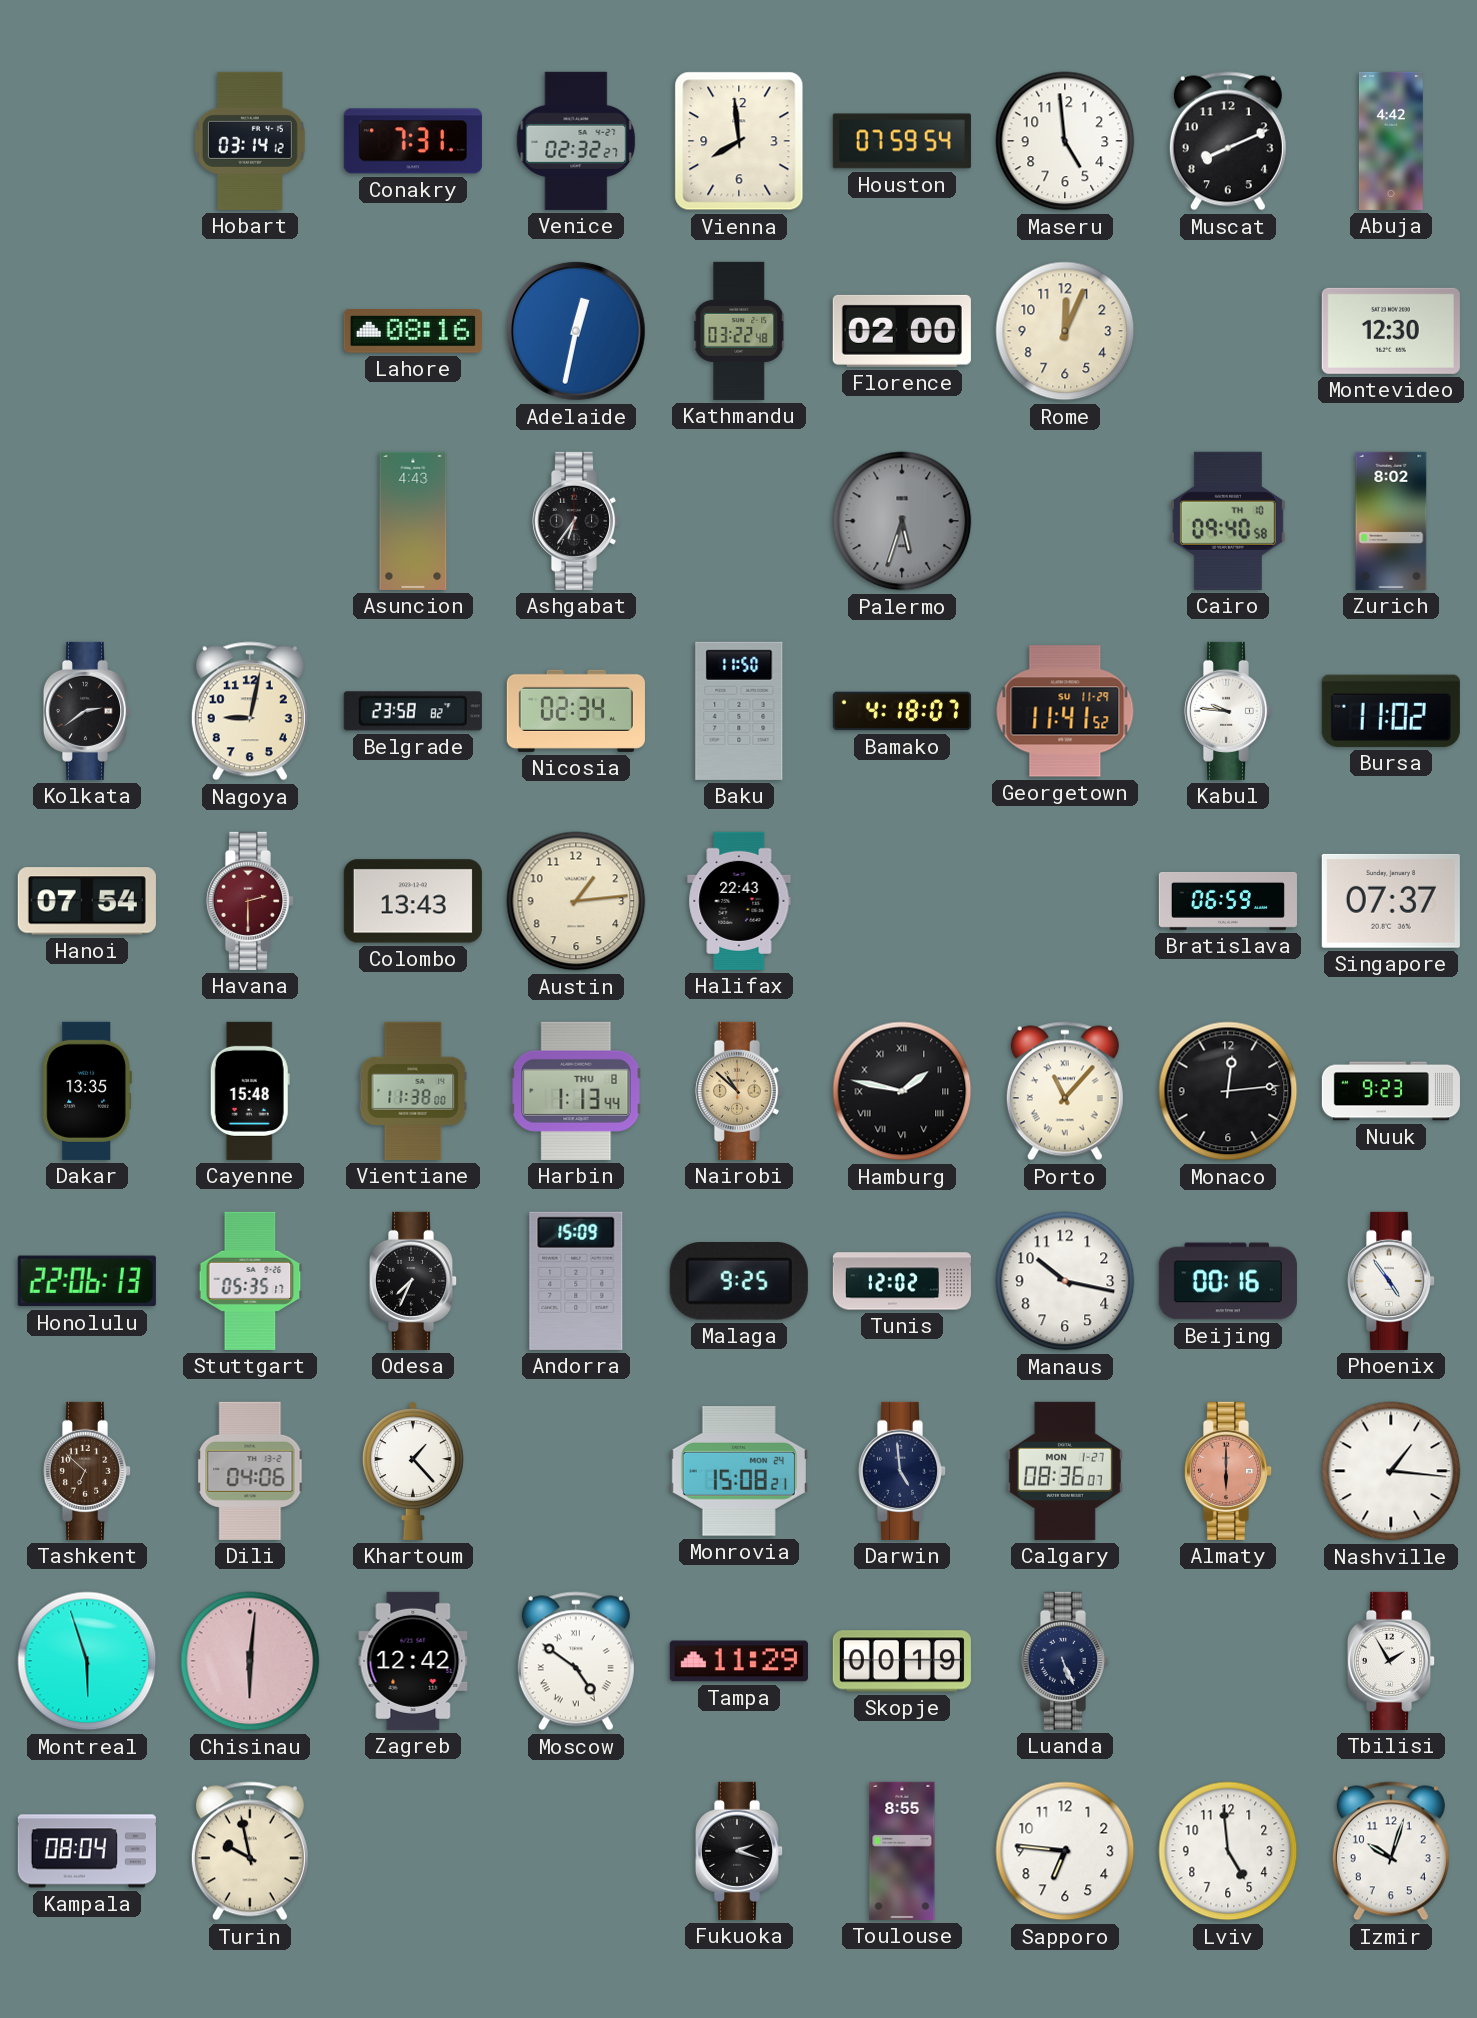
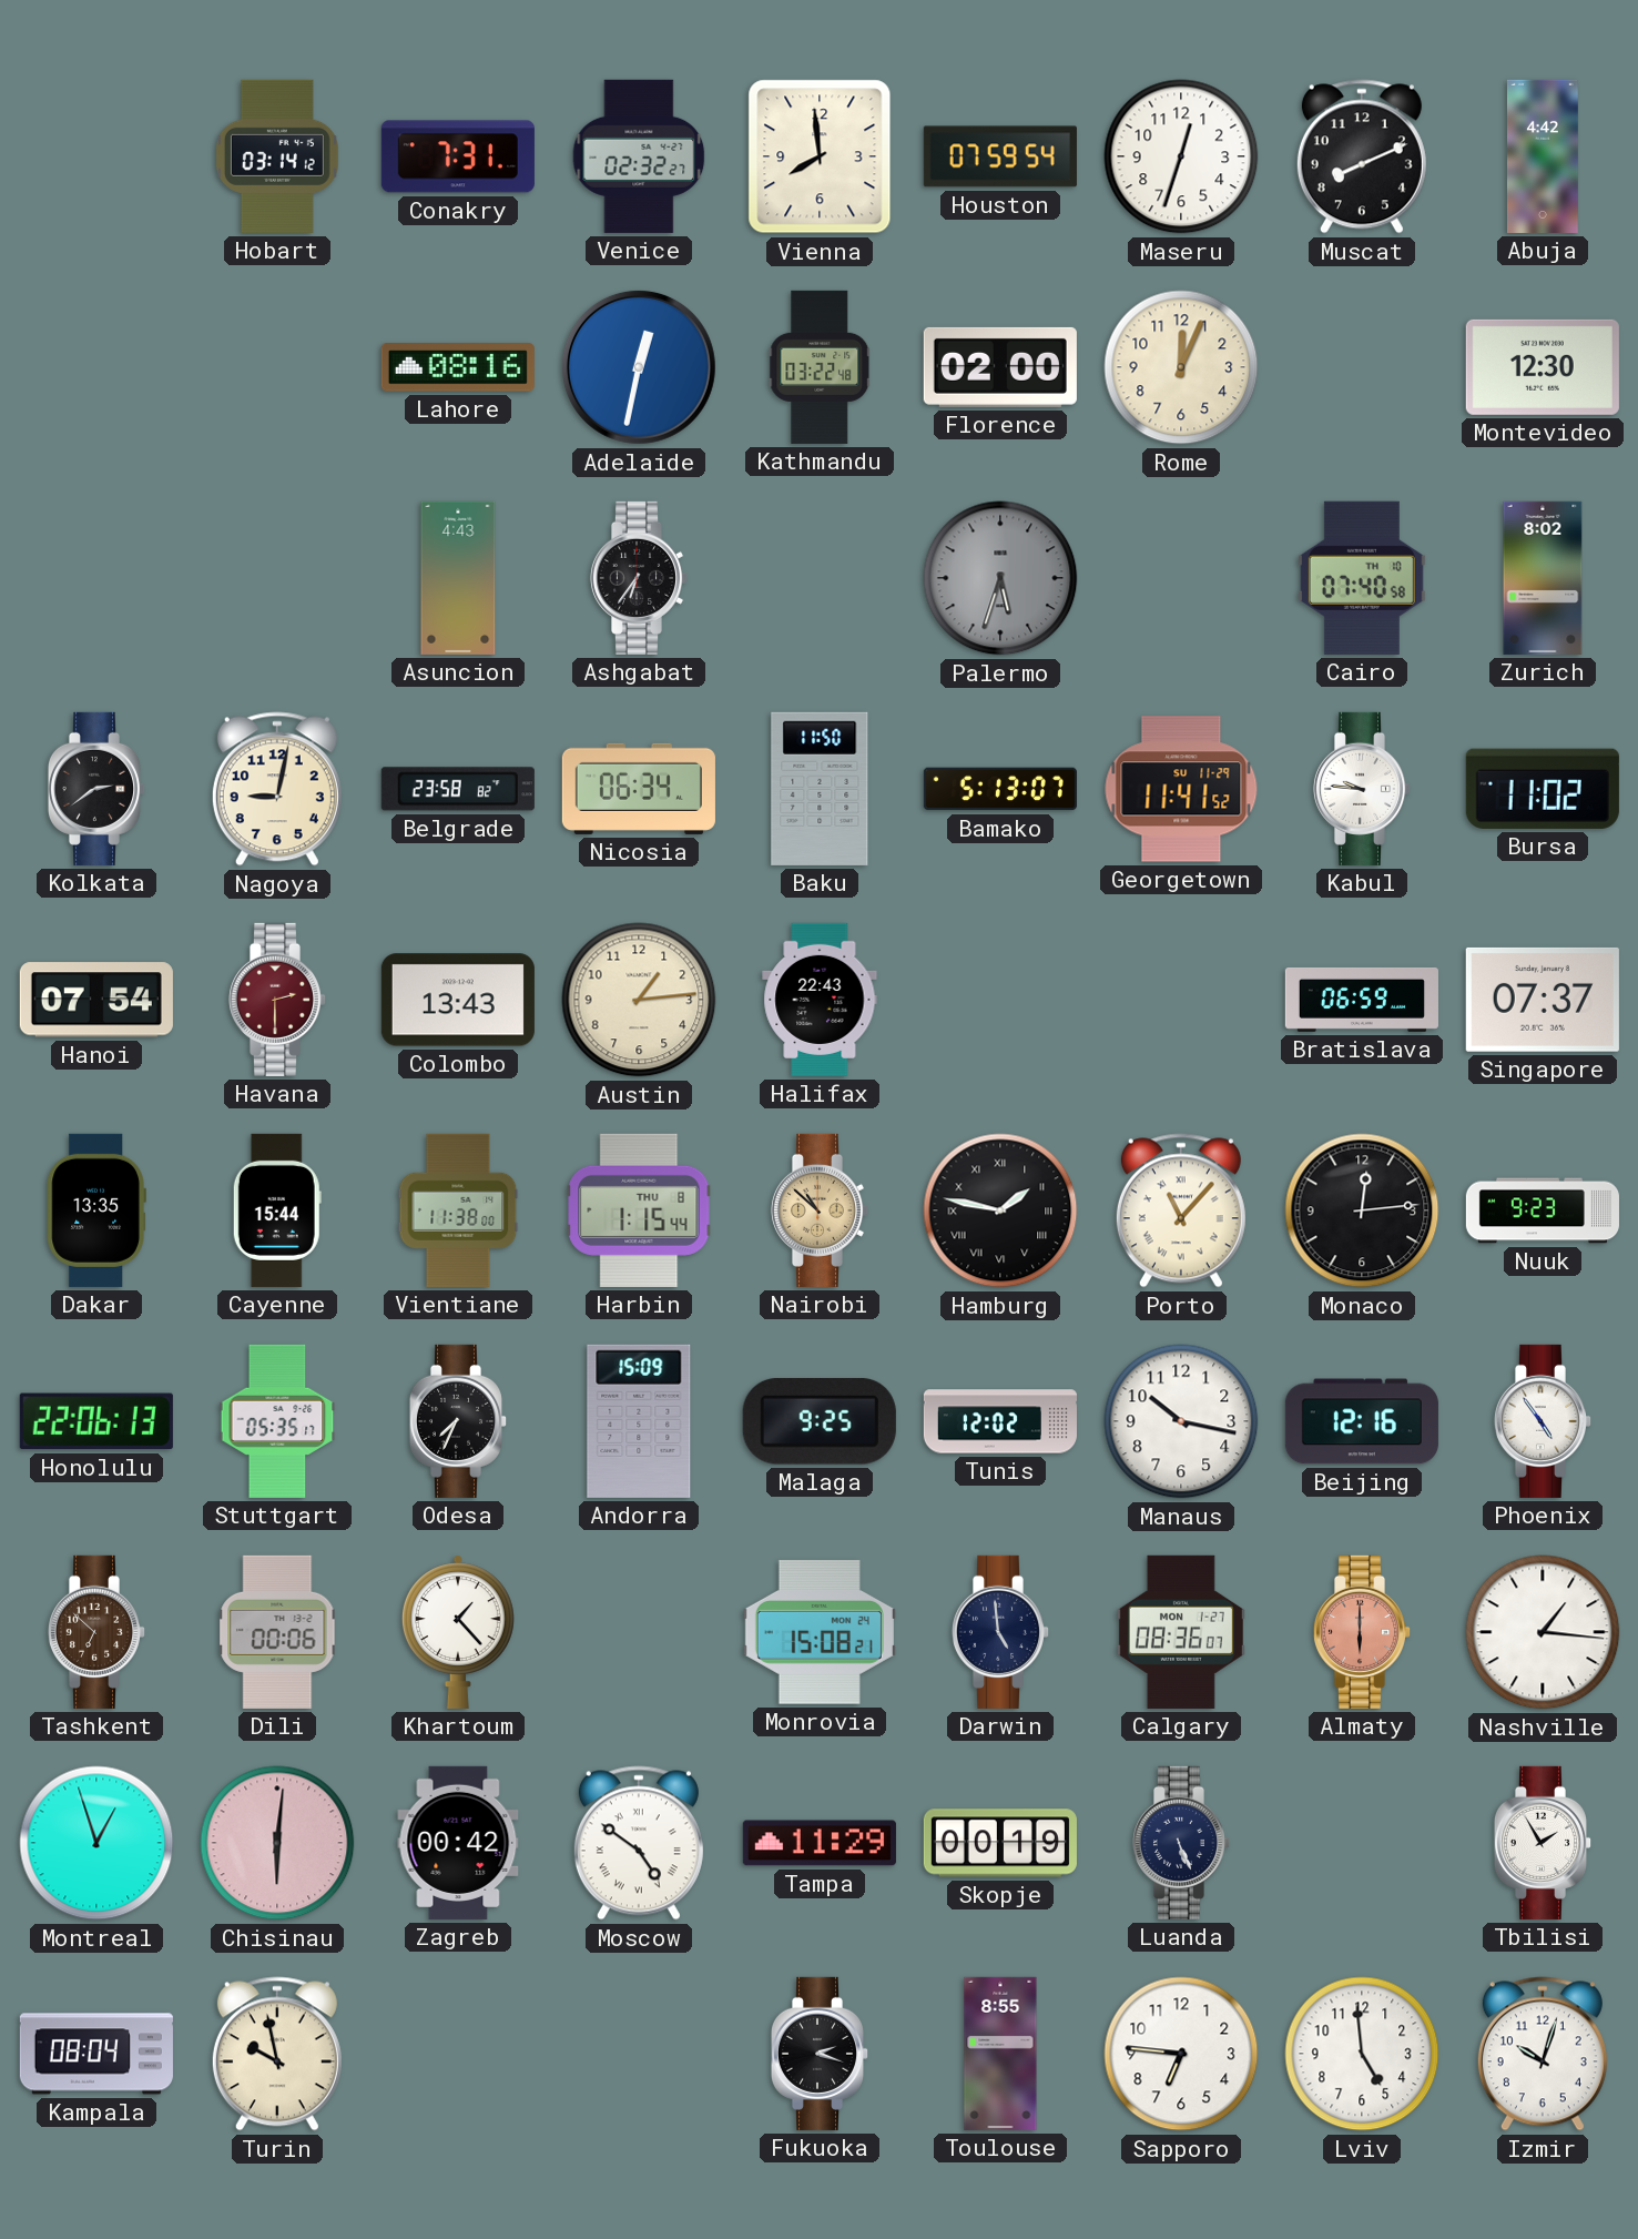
Maseru: 4:59 -> 12:33 (1181, 156)
Cairo: 09:40 -> 07:40 (1362, 578)
Nicosia: 02:34 -> 06:34 (639, 789)
Bamako: 4:18 -> 5:13 (1000, 789)
Cayenne: 15:48 -> 15:44 (277, 1210)
Harbin: 1:13 -> 1:15 (639, 1210)
Beijing: 00:16 -> 12:16 (1362, 1421)
Dili: 04:06 -> 00:06 (277, 1632)
Montreal: 5:57 -> 12:57 (96, 1843)
Zagreb: 12:42 -> 00:42 (458, 1843)
